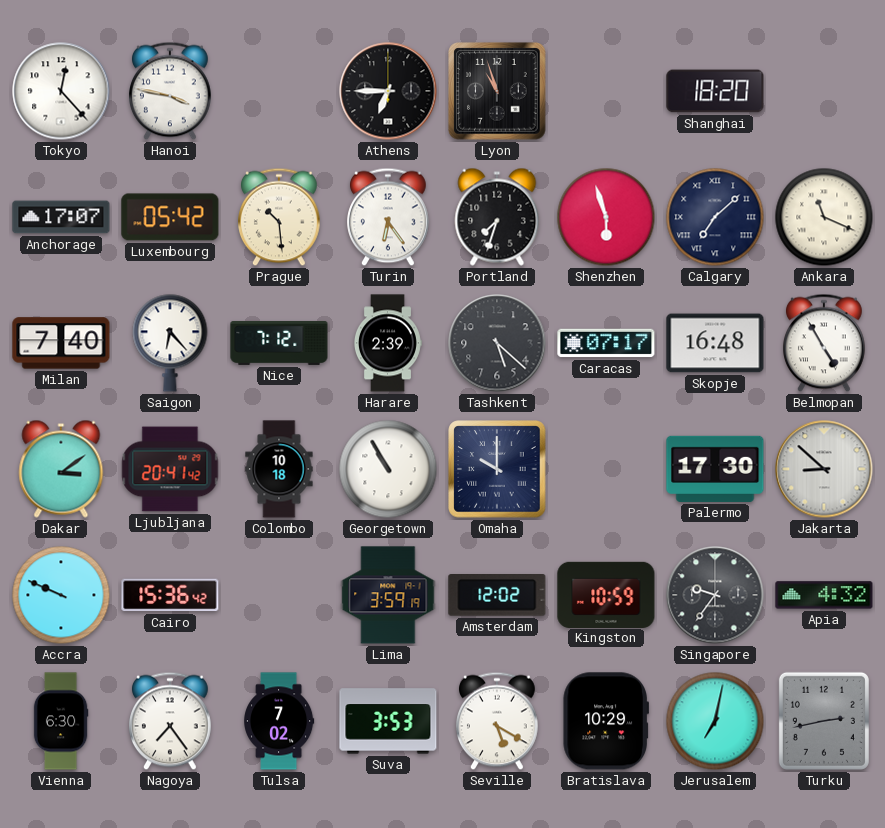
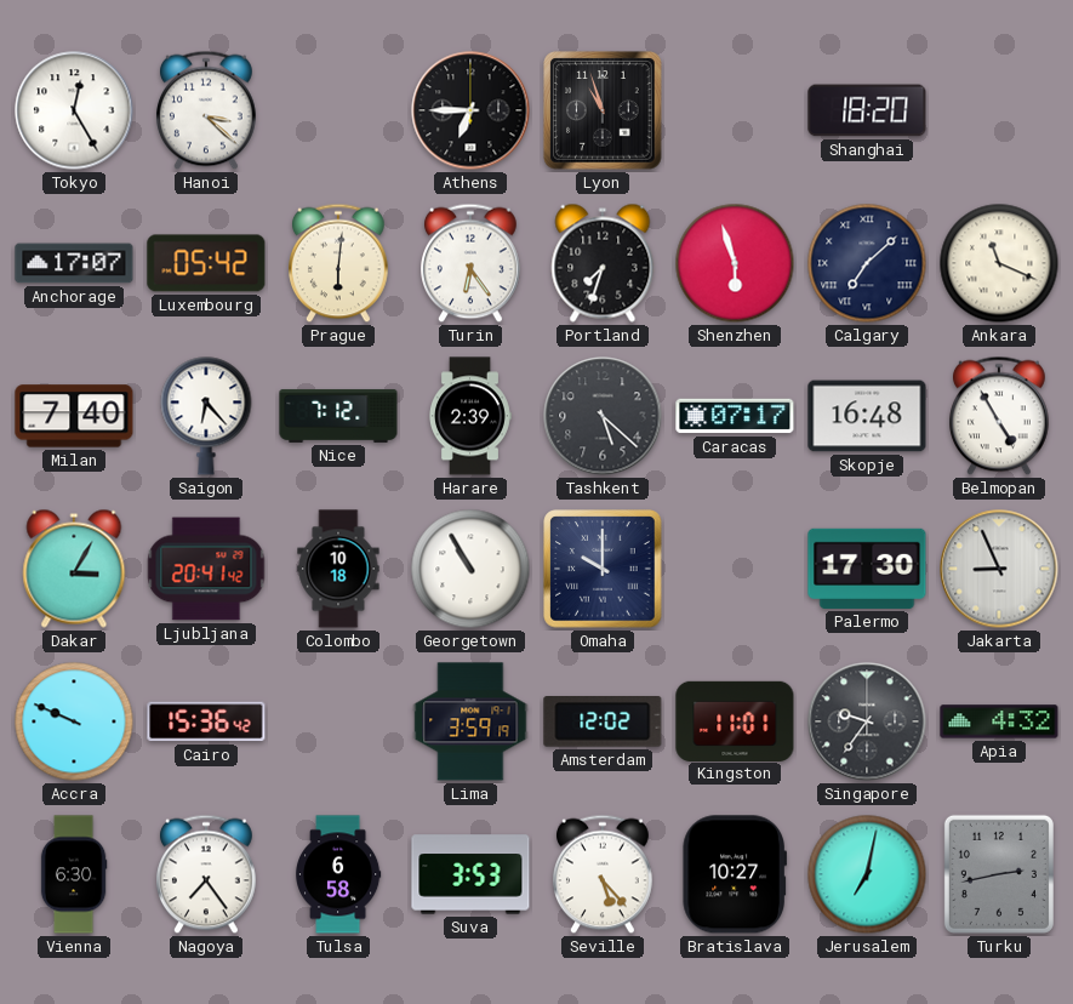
Tokyo: 12:23 -> 12:25 (74, 110)
Hanoi: 3:47 -> 3:22 (207, 110)
Prague: 10:29 -> 6:01 (339, 263)
Dakar: 3:09 -> 3:05 (74, 569)
Jakarta: 8:52 -> 8:56 (999, 569)
Kingston: 10:59 -> 11:01 (735, 720)
Tulsa: 7:02 -> 6:58 (339, 874)
Seville: 5:20 -> 5:23 (604, 874)
Bratislava: 10:29 -> 10:27 (734, 874)
